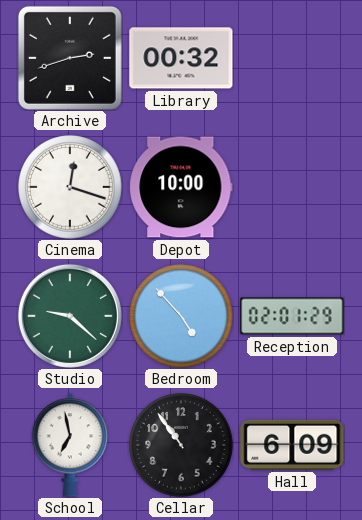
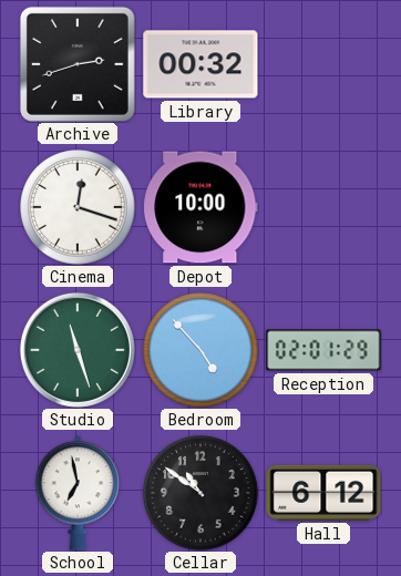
Studio: 9:22 -> 11:27 (78, 350)
Cellar: 10:54 -> 10:51 (200, 493)
Hall: 6:09 -> 6:12 (323, 493)
